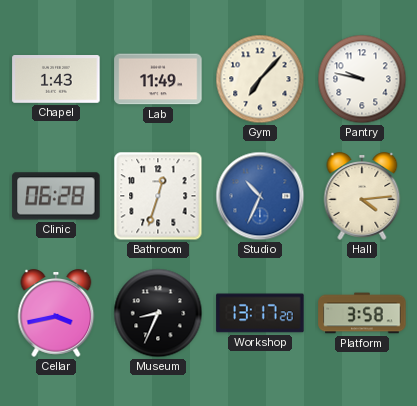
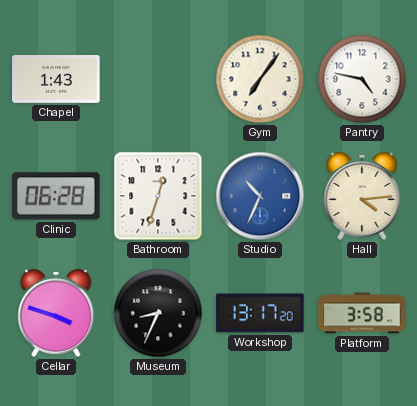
Lab: 11:49 -> none (158, 79)
Gym: 7:07 -> 7:06 (260, 79)
Pantry: 9:47 -> 4:47 (362, 79)
Cellar: 3:43 -> 3:48 (56, 313)
